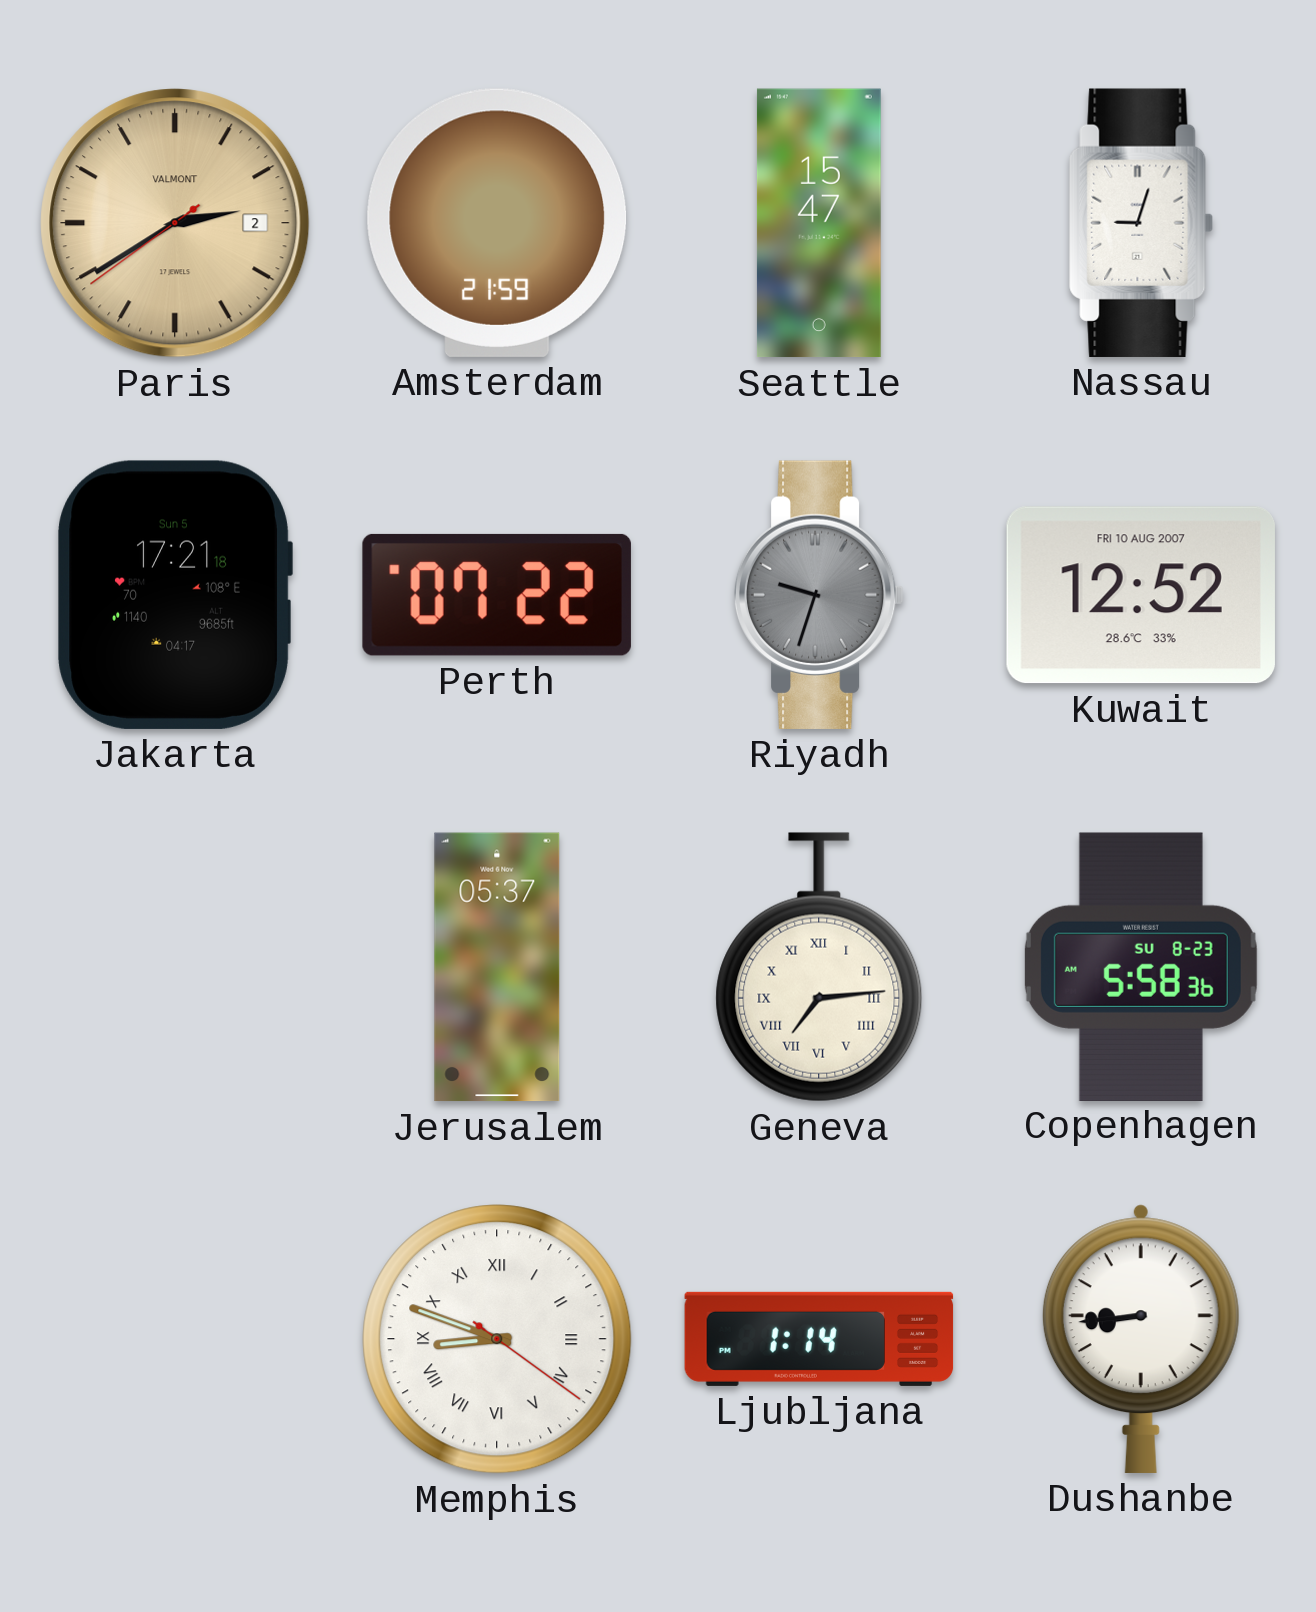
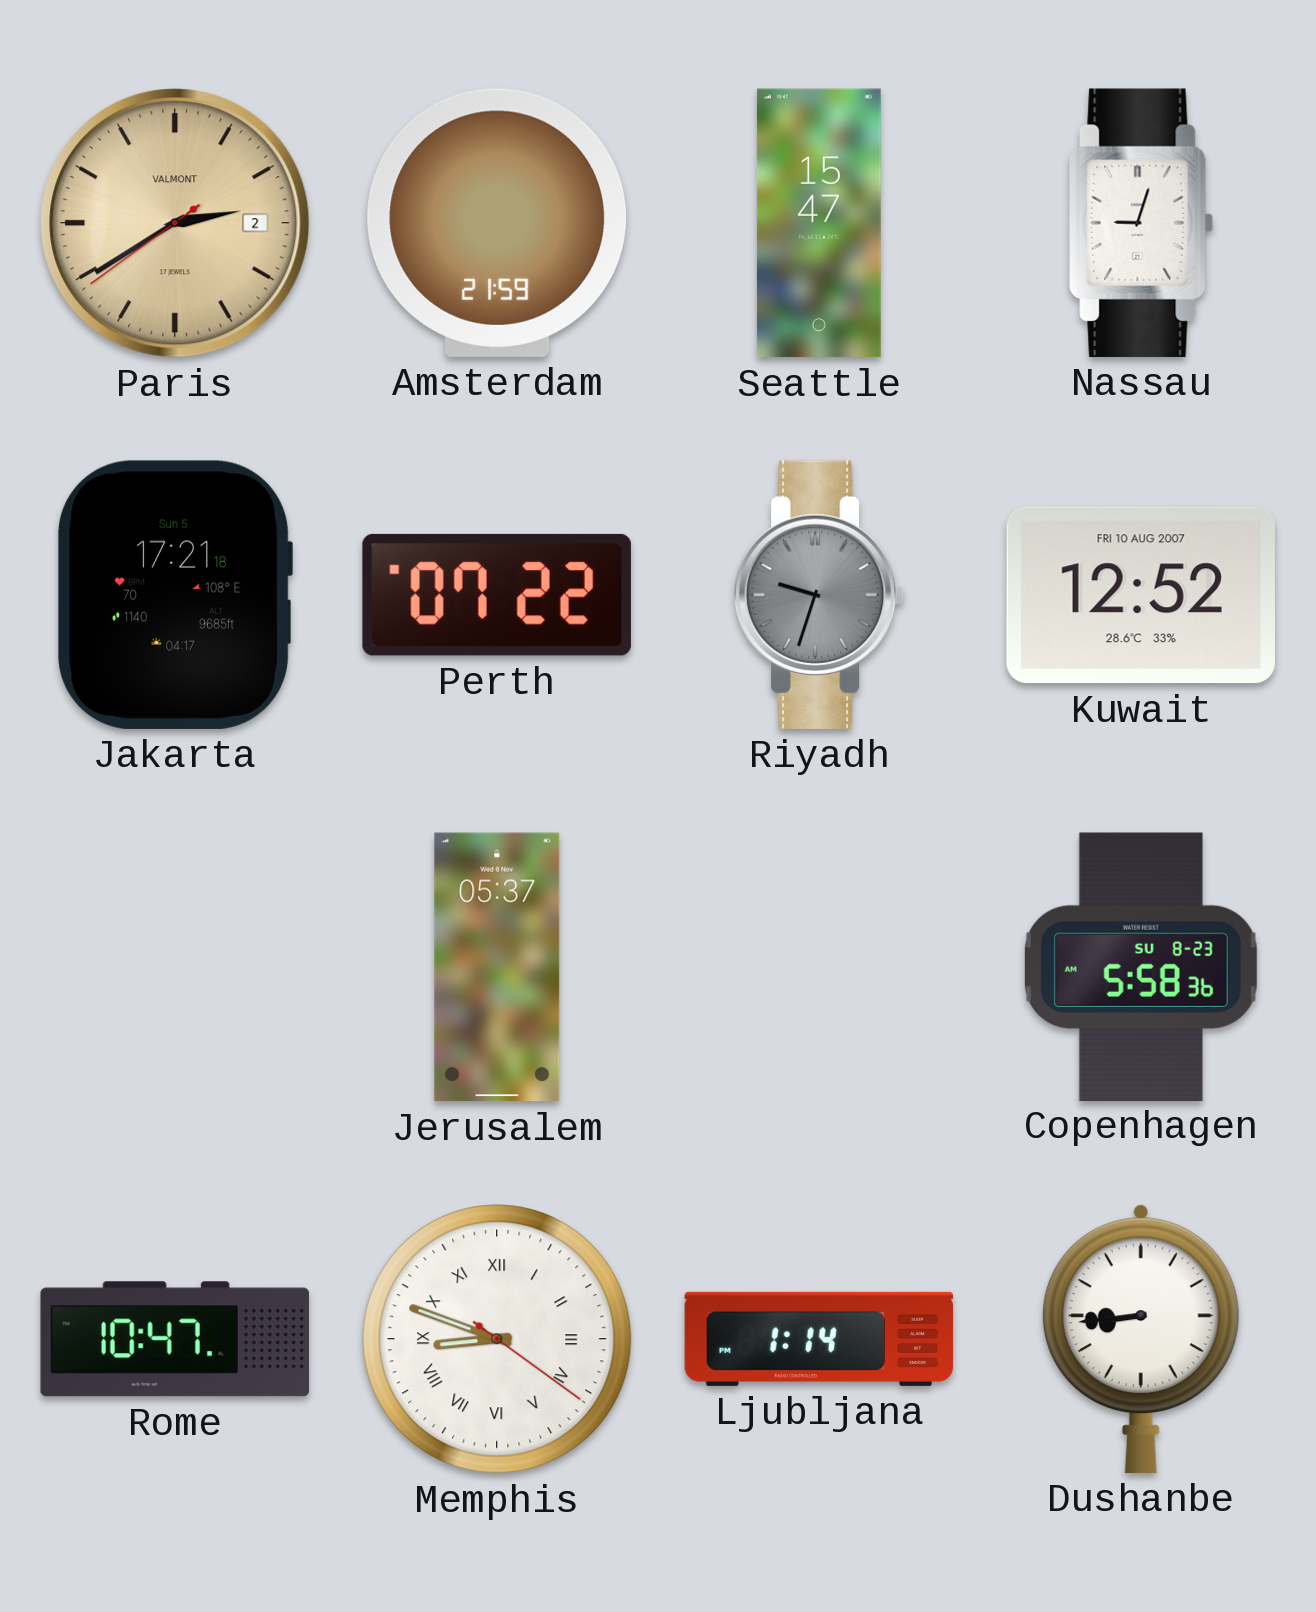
Geneva: 7:14 -> none (819, 967)
Rome: none -> 10:47 (175, 1339)
